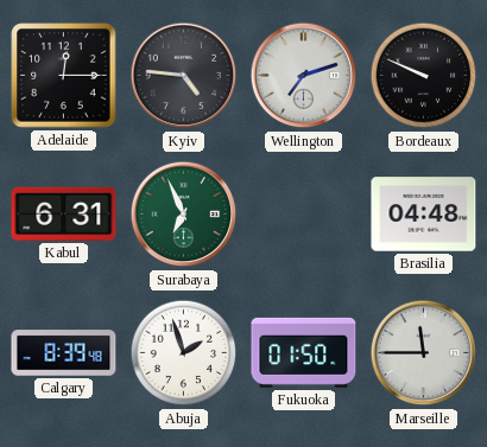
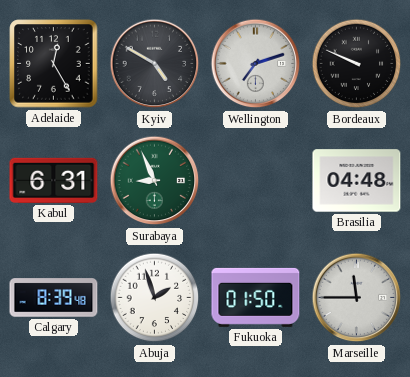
Adelaide: 12:15 -> 12:25 (54, 64)
Kyiv: 4:46 -> 4:50 (155, 64)
Surabaya: 6:56 -> 8:56 (155, 181)
